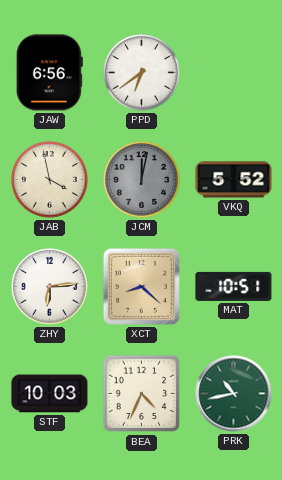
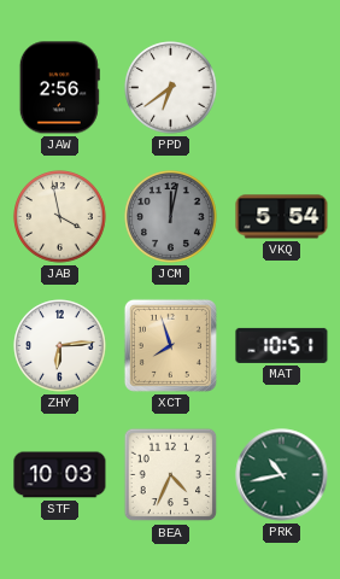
JAW: 6:56 -> 2:56 (59, 88)
VKQ: 5:52 -> 5:54 (282, 217)
XCT: 8:22 -> 7:57 (170, 345)
